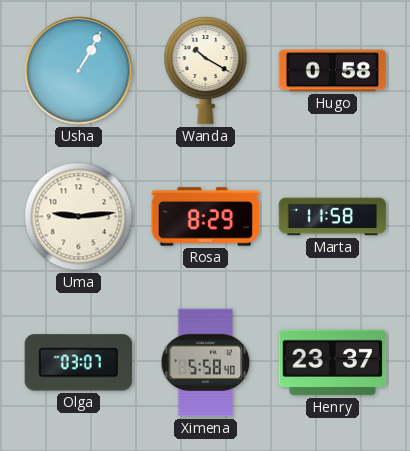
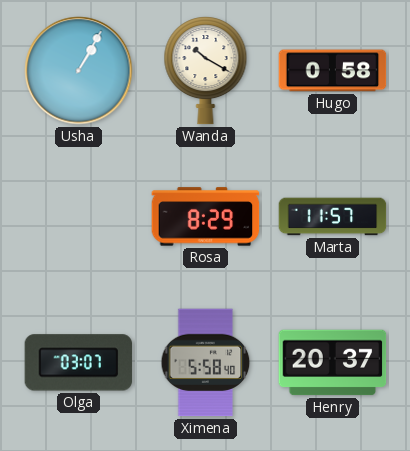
Uma: 9:14 -> none (79, 217)
Marta: 11:58 -> 11:57 (333, 217)
Henry: 23:37 -> 20:37 (333, 363)
